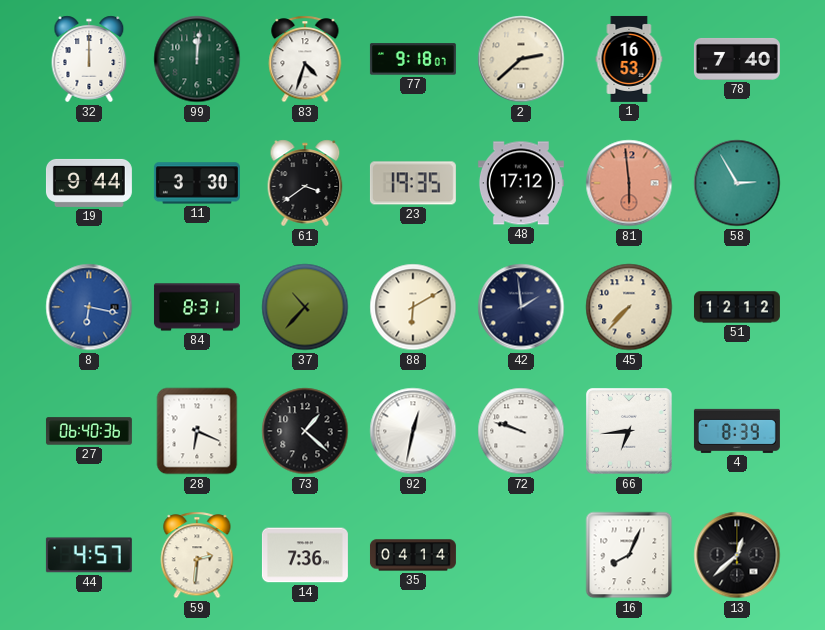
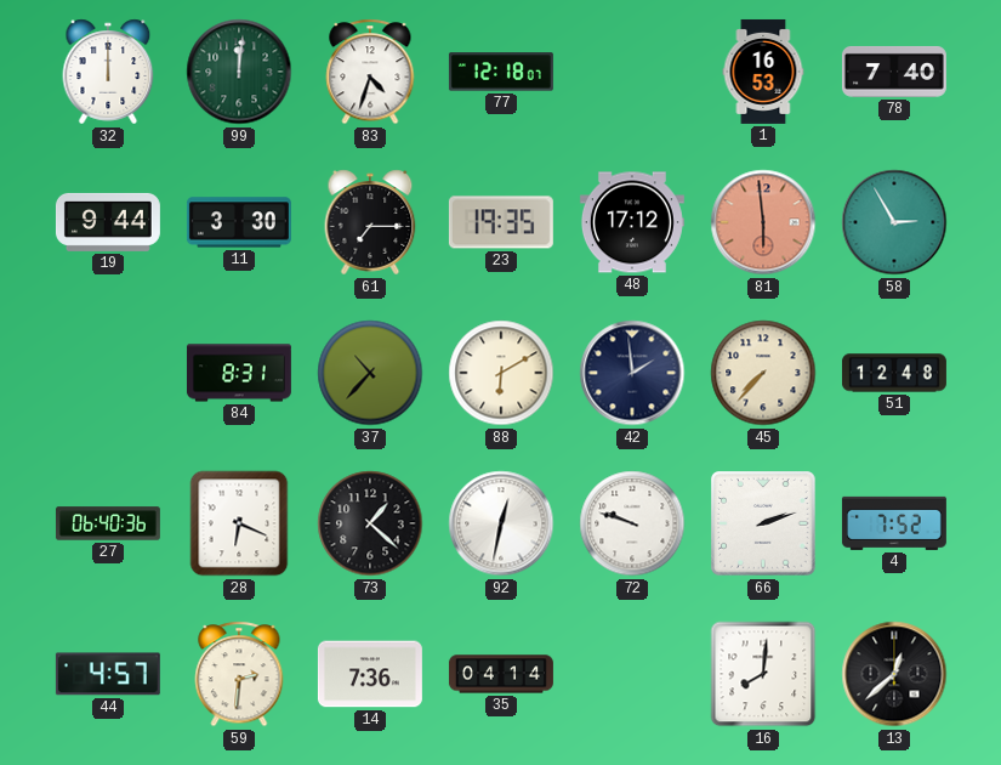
77: 9:18 -> 12:18 (501, 72)
2: 2:38 -> none (521, 59)
61: 3:39 -> 7:15 (370, 222)
8: 6:17 -> none (89, 307)
51: 12:12 -> 12:48 (894, 373)
66: 6:44 -> 2:12 (763, 523)
4: 8:39 -> 7:52 (894, 523)
16: 8:04 -> 8:01 (763, 674)
